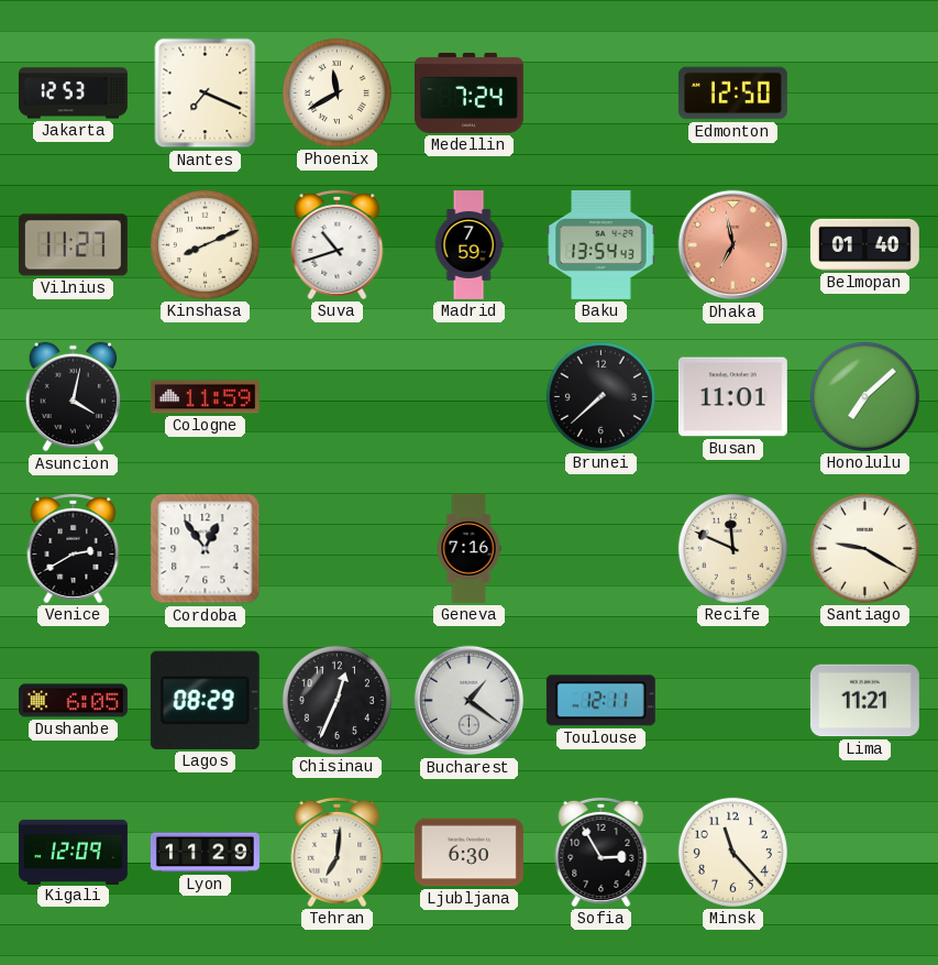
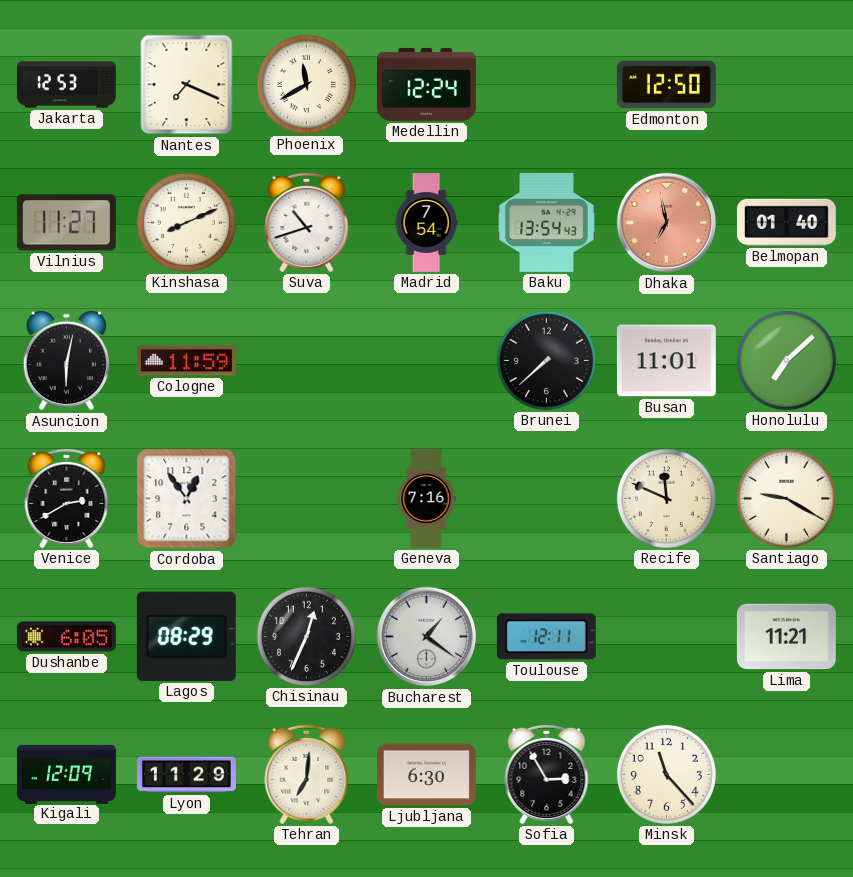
Medellin: 7:24 -> 12:24 (426, 84)
Madrid: 7:59 -> 7:54 (426, 223)
Asuncion: 4:02 -> 6:02 (67, 361)
